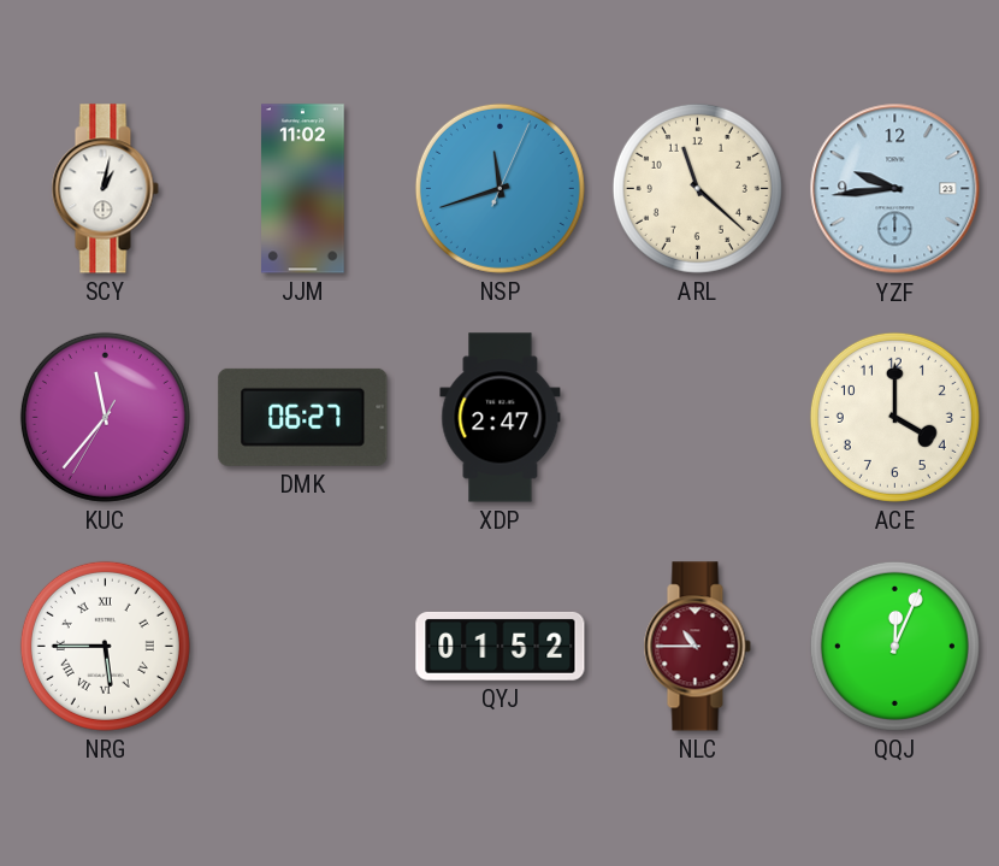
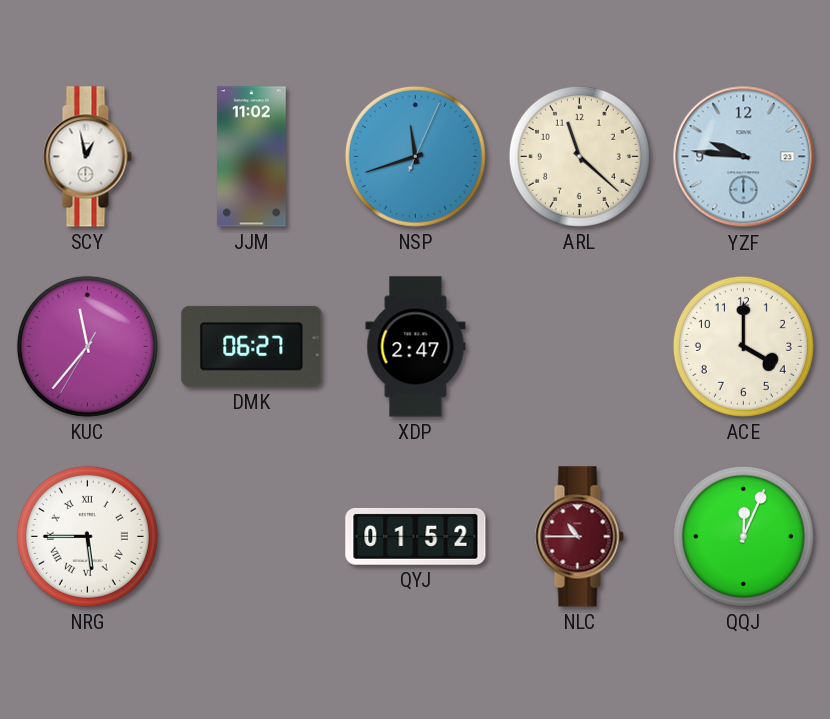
SCY: 1:02 -> 12:58 (87, 157)
YZF: 9:44 -> 9:46 (744, 157)
